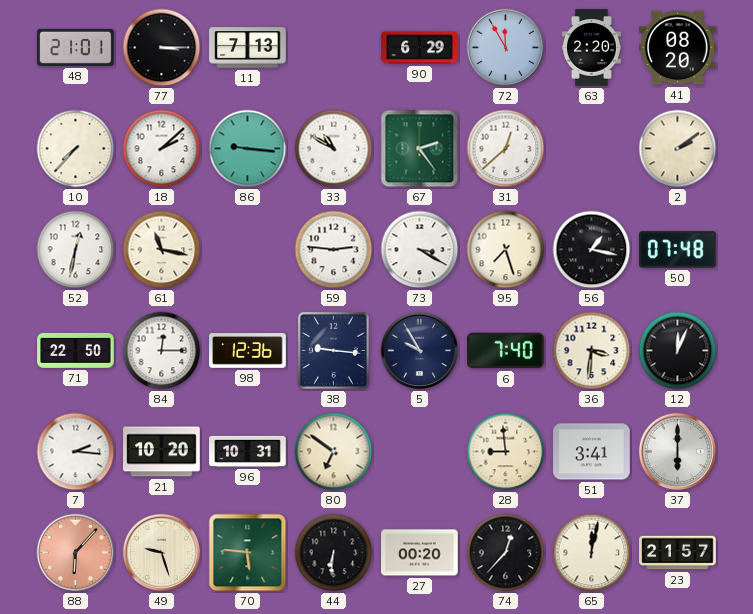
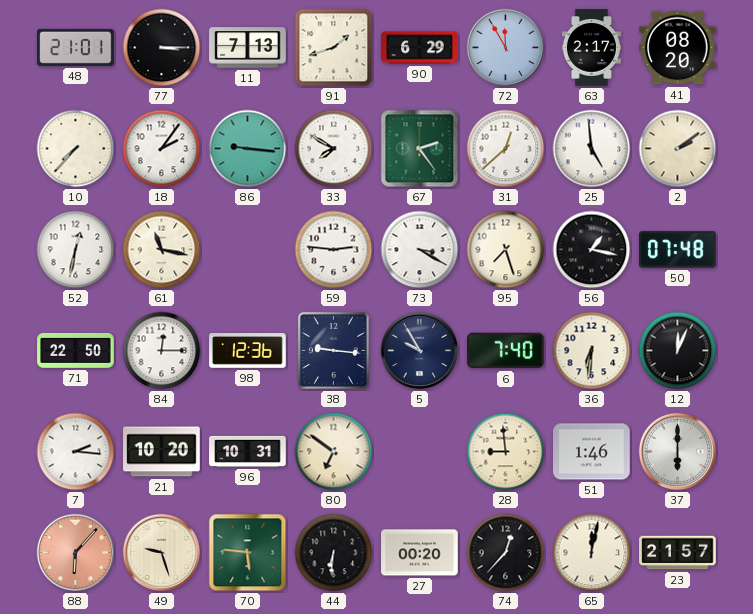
91: none -> 1:42 (334, 48)
63: 2:20 -> 2:17 (591, 48)
18: 2:08 -> 2:06 (162, 149)
33: 10:50 -> 7:50 (334, 149)
25: none -> 4:59 (592, 149)
36: 3:31 -> 6:31 (592, 351)
51: 3:41 -> 1:46 (592, 452)
